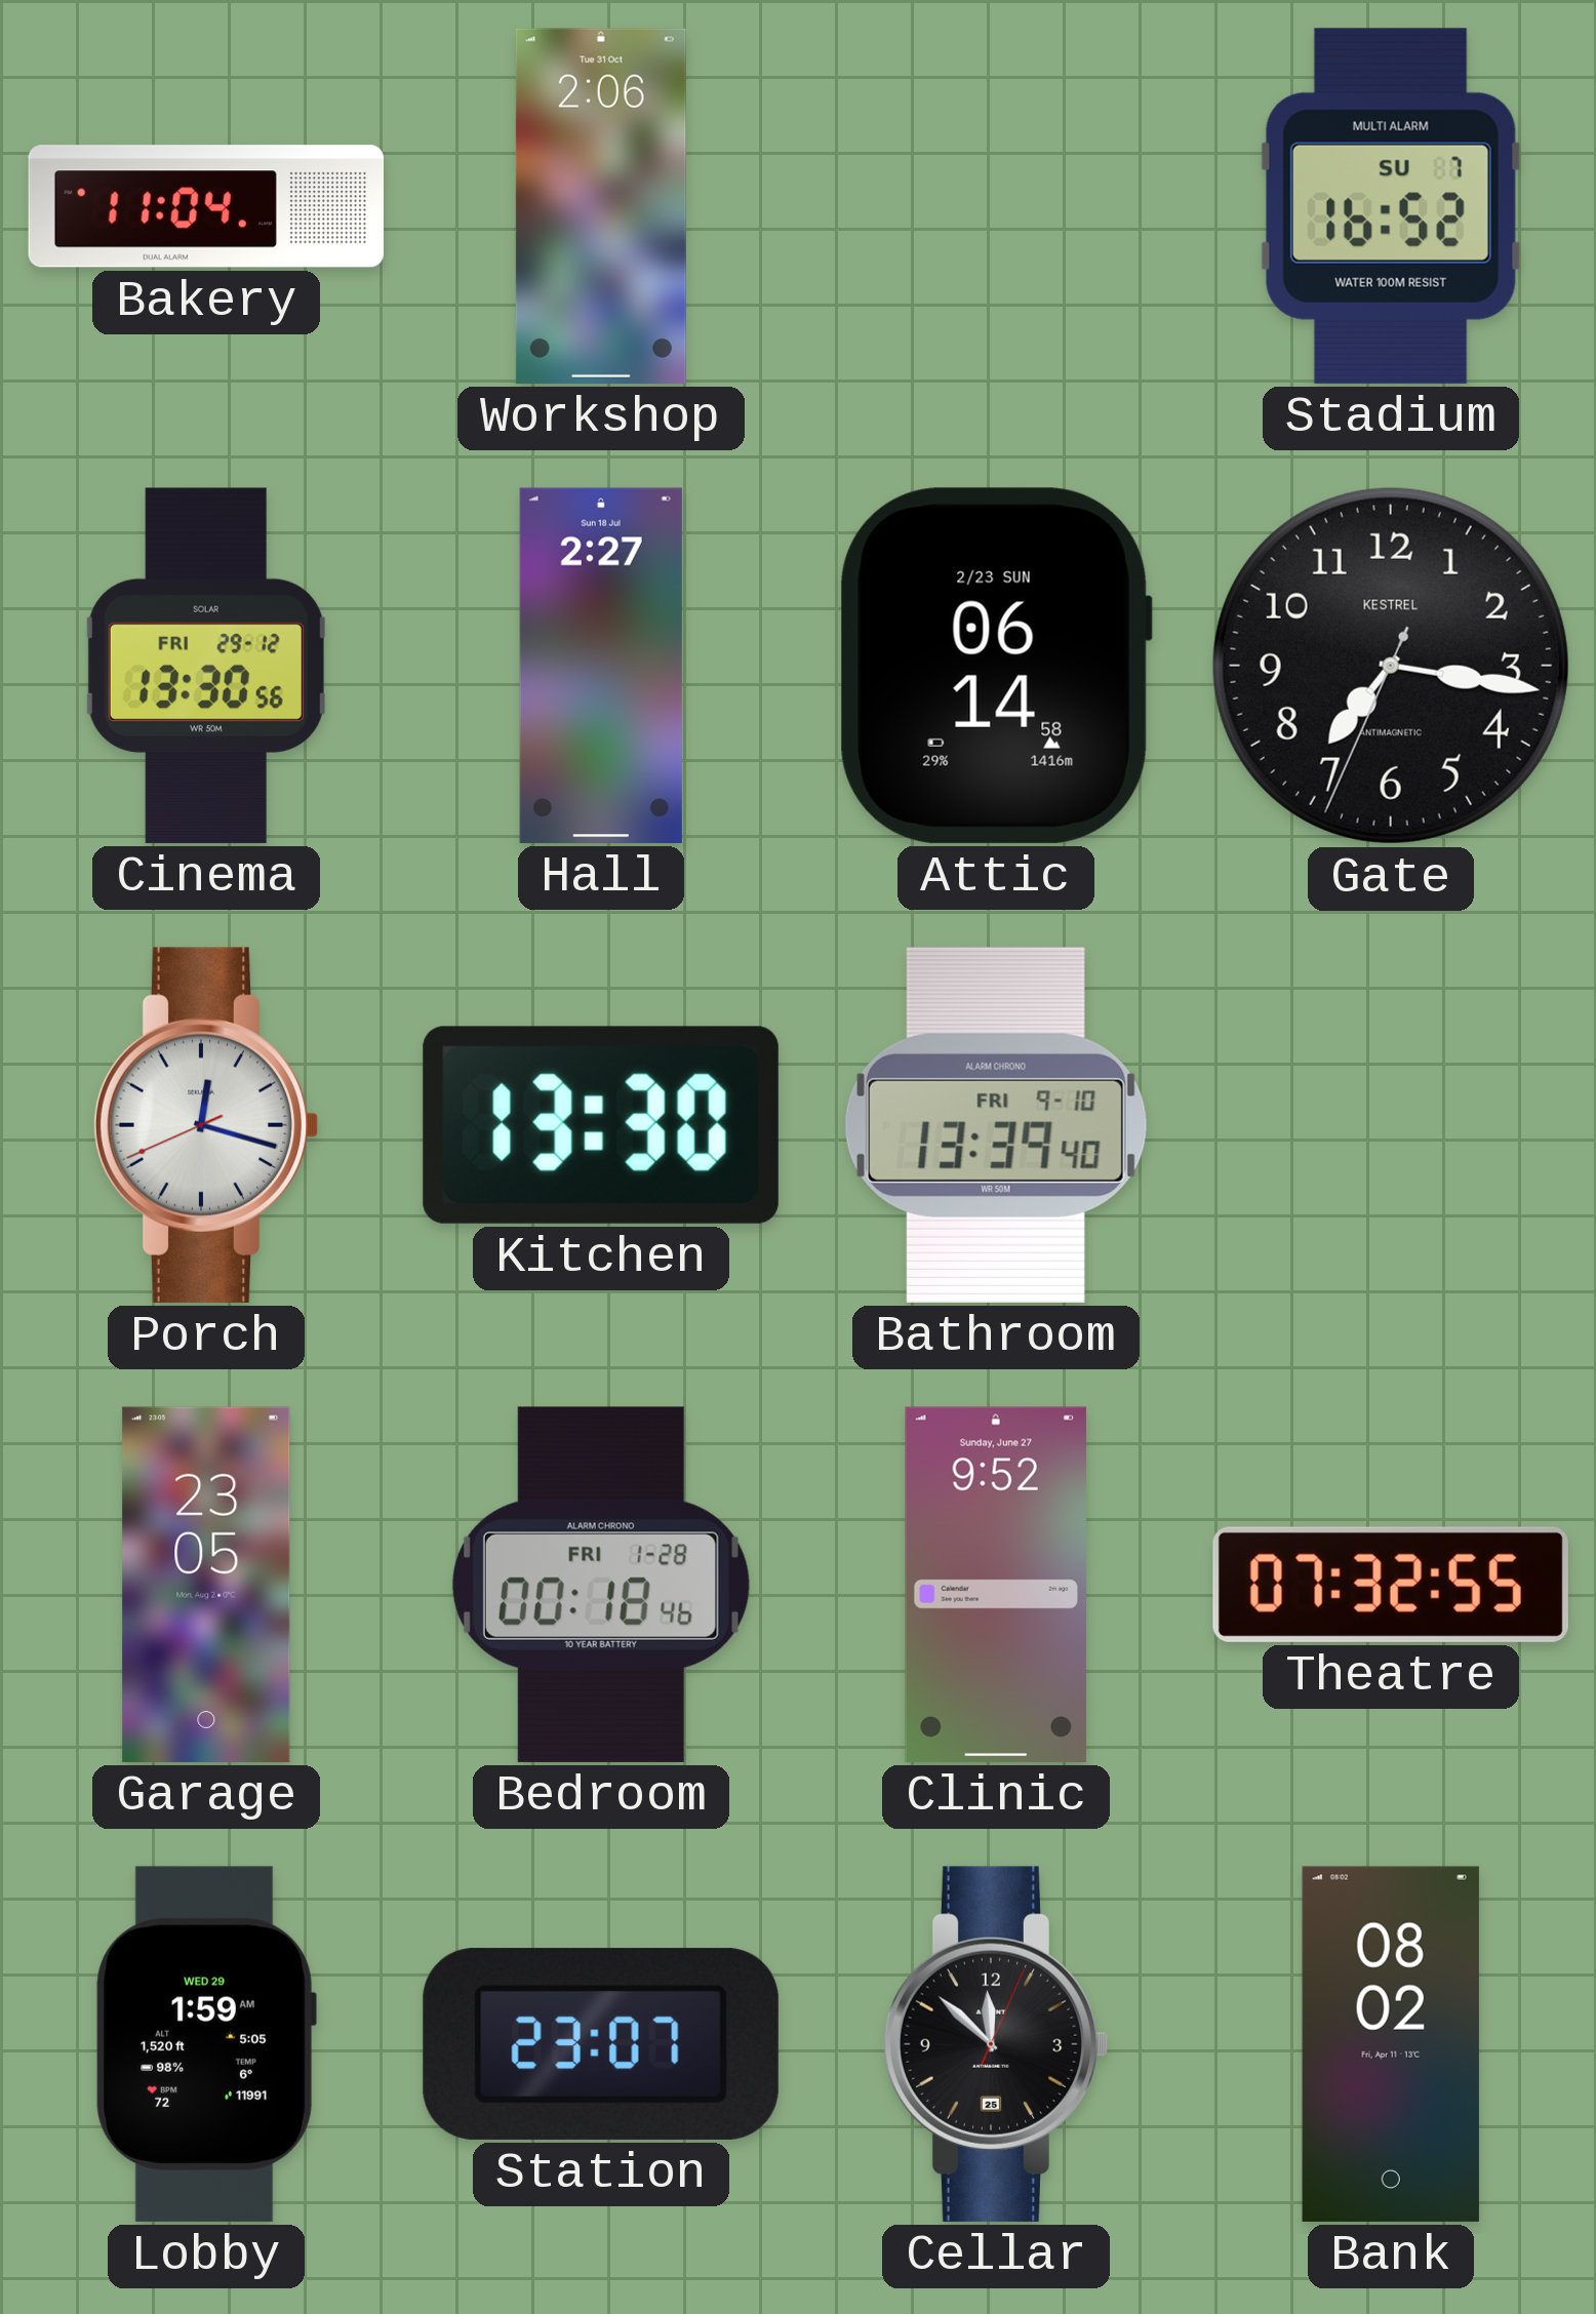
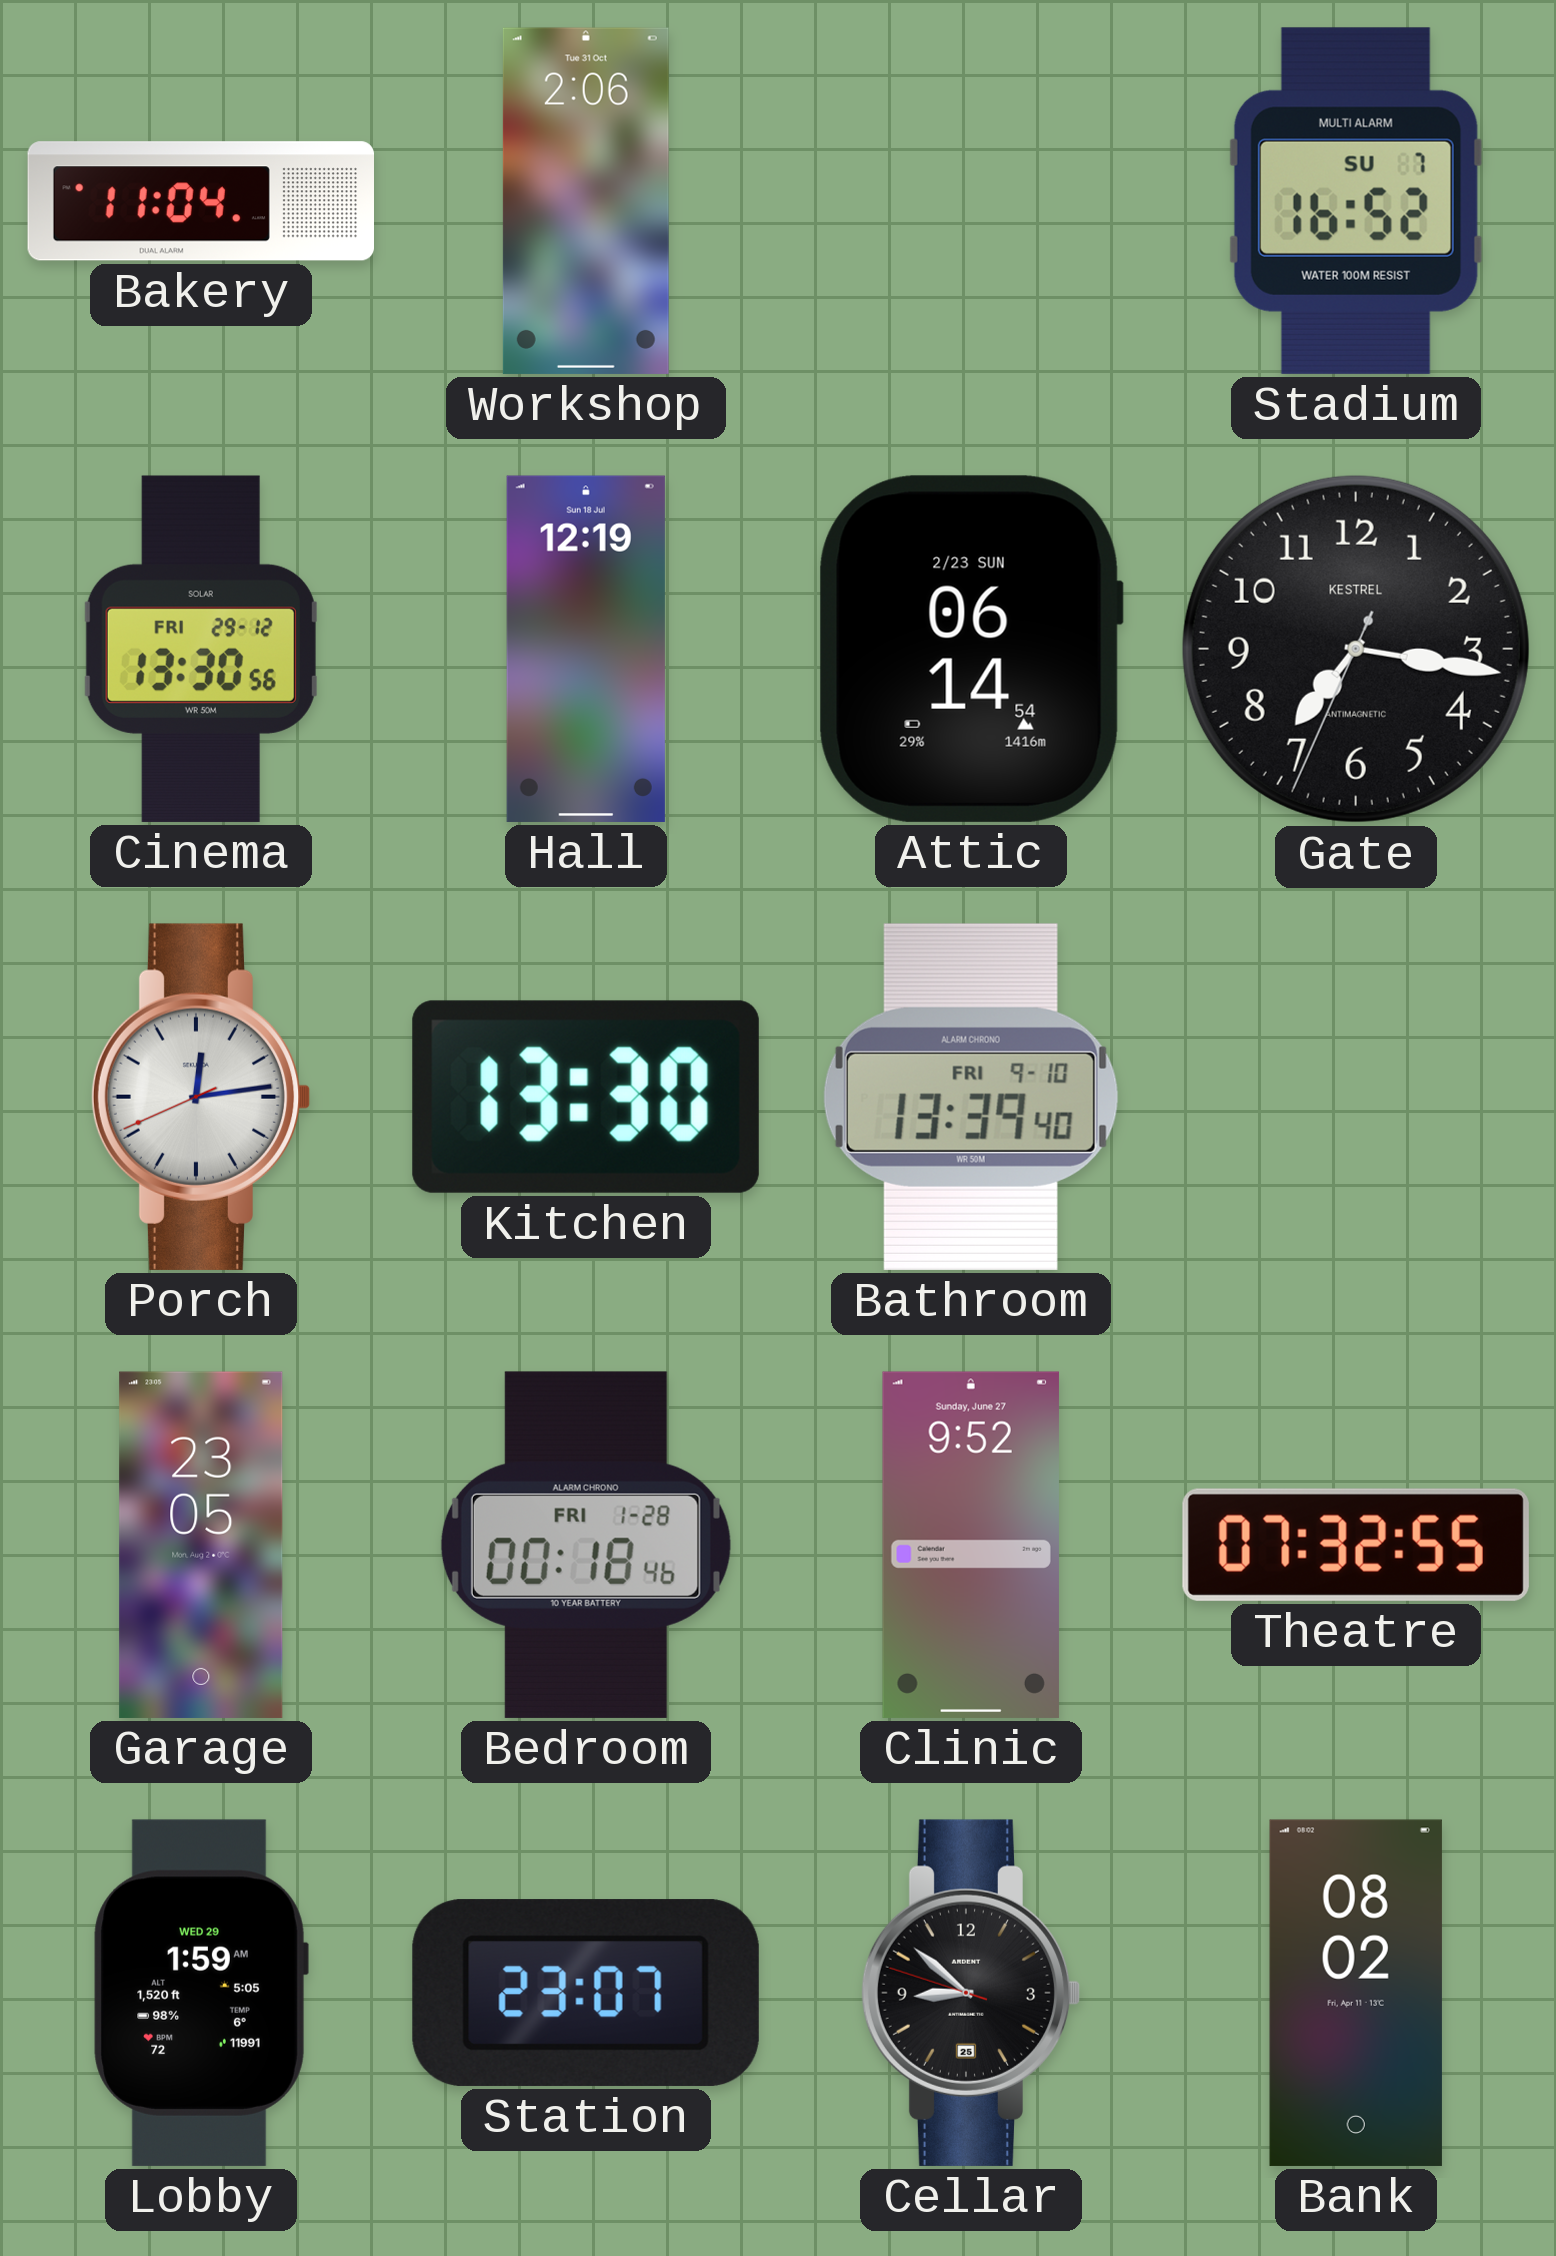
Hall: 2:27 -> 12:19 (586, 649)
Attic: 06:14:58 -> 06:14:54 (971, 649)
Porch: 12:17 -> 12:13 (201, 1097)
Cellar: 11:52 -> 8:51 (971, 1993)
